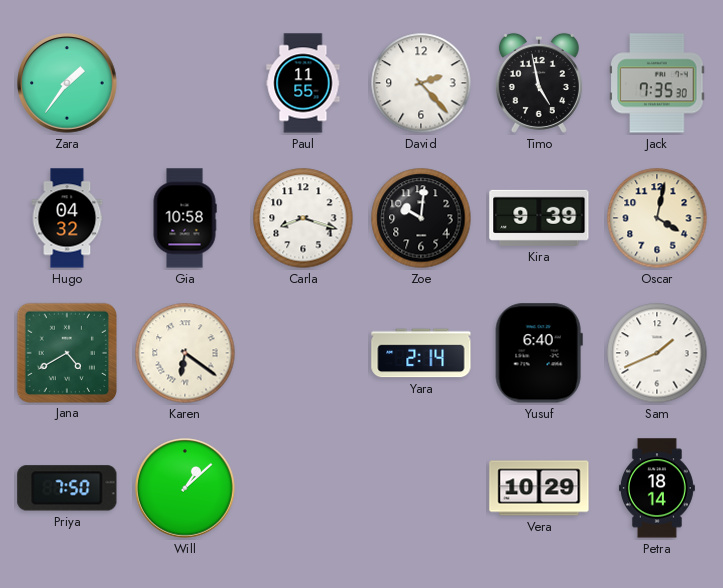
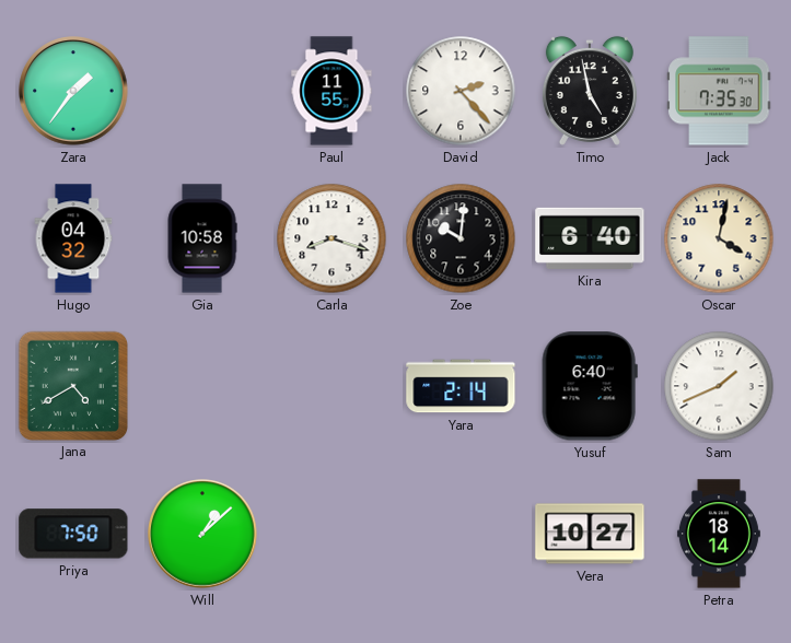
Kira: 9:39 -> 6:40 (590, 238)
Karen: 6:21 -> none (185, 353)
Vera: 10:29 -> 10:27 (590, 534)
